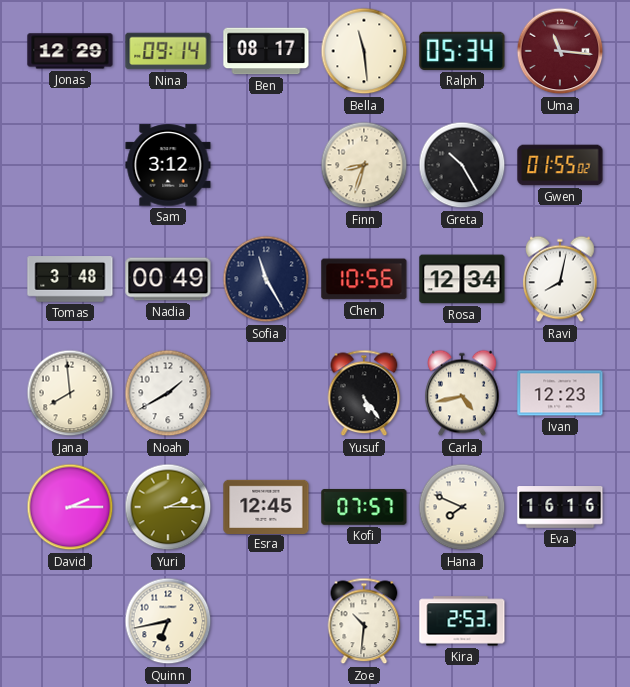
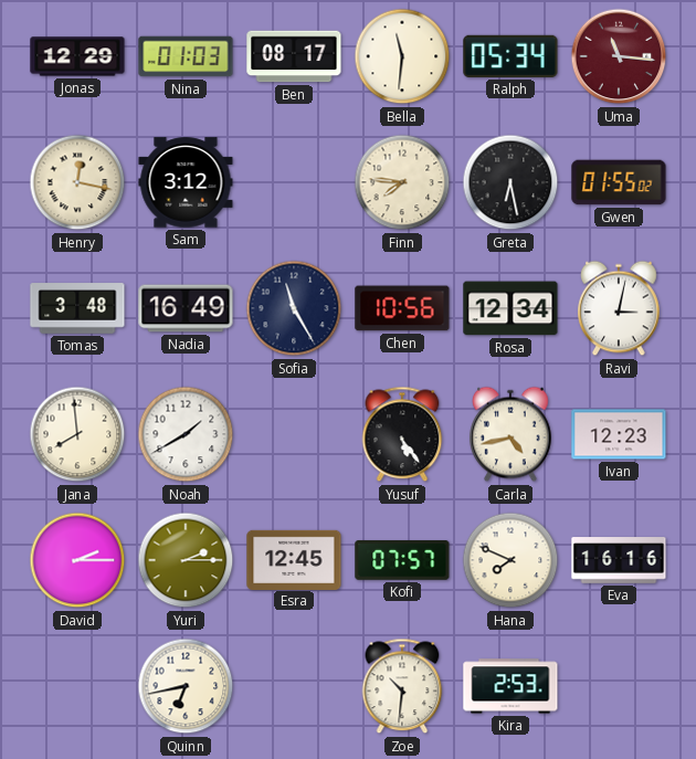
Nina: 09:14 -> 01:03 (186, 56)
Bella: 11:29 -> 11:31 (402, 56)
Henry: none -> 12:17 (77, 182)
Finn: 8:33 -> 7:46 (402, 182)
Greta: 10:25 -> 6:28 (510, 182)
Nadia: 00:49 -> 16:49 (186, 308)
Ravi: 8:02 -> 3:02 (619, 308)
